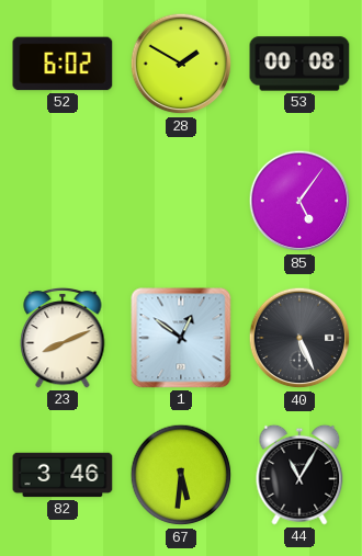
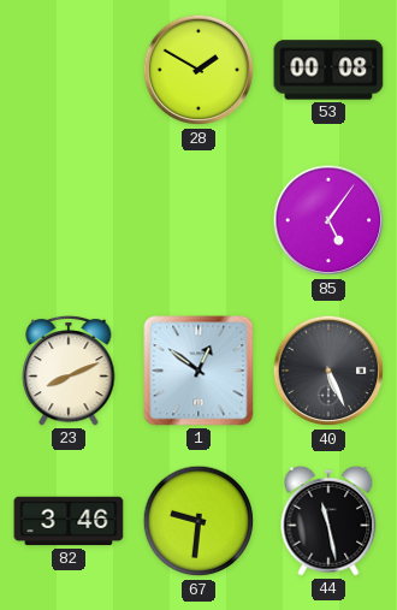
52: 6:02 -> none (63, 64)
67: 5:31 -> 9:31 (198, 521)
44: 11:05 -> 11:28 (328, 521)
